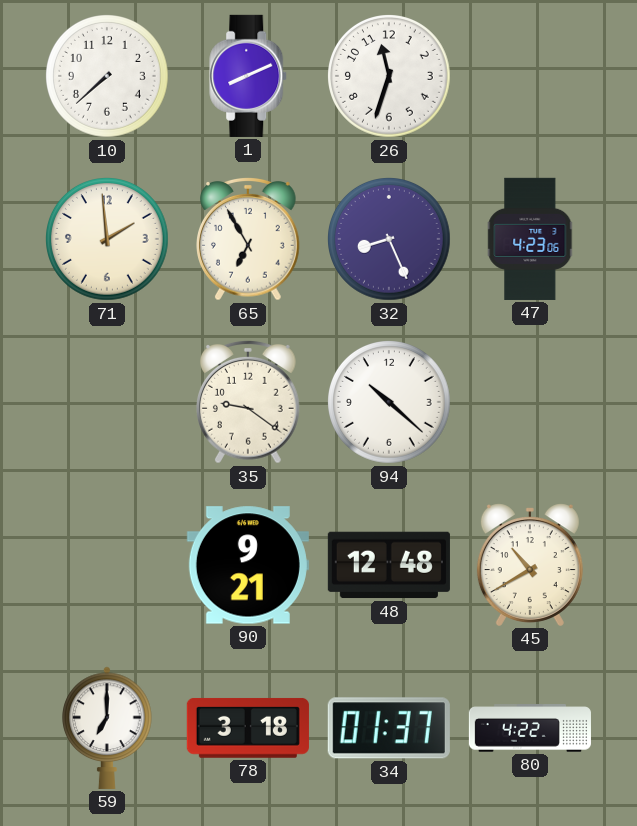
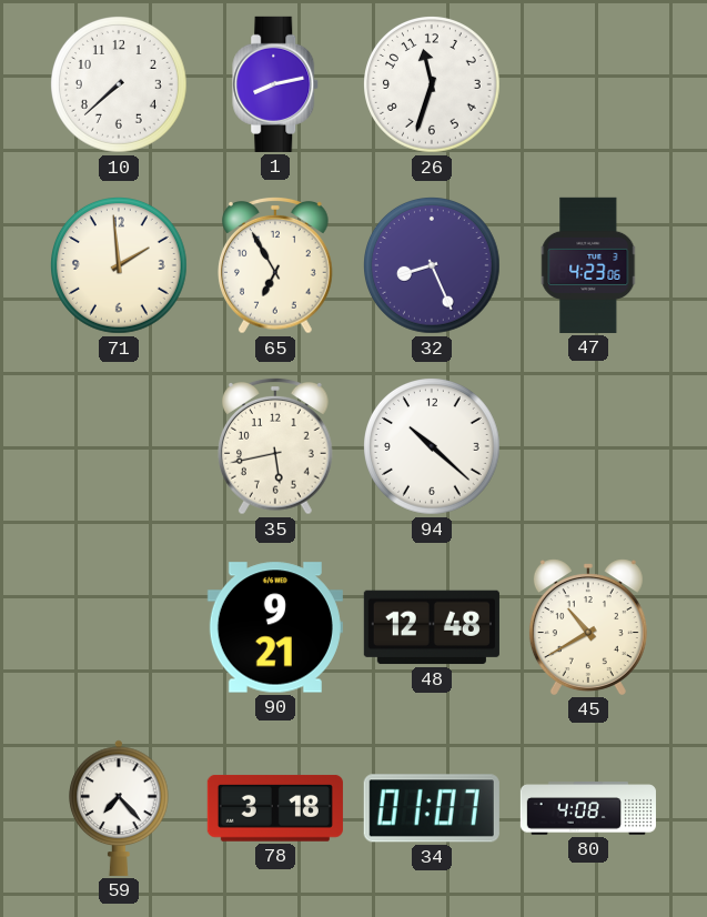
1: 8:11 -> 8:13 (276, 84)
35: 9:21 -> 5:43 (276, 446)
59: 7:00 -> 7:23 (119, 808)
34: 01:37 -> 01:07 (432, 808)
80: 4:22 -> 4:08 (588, 808)
